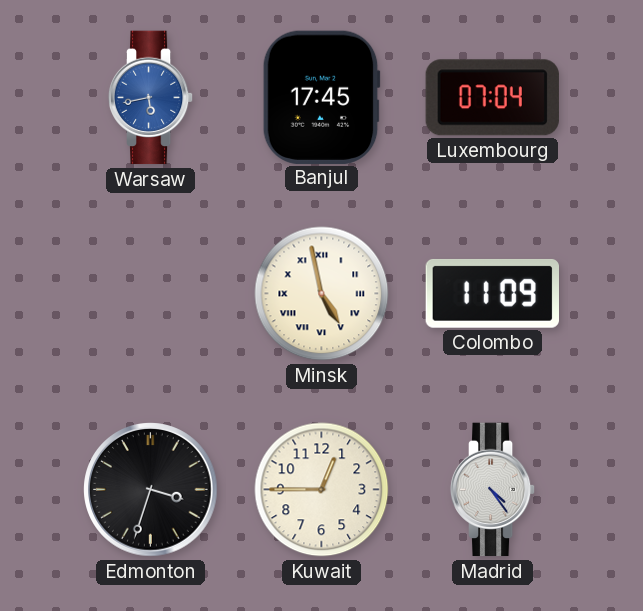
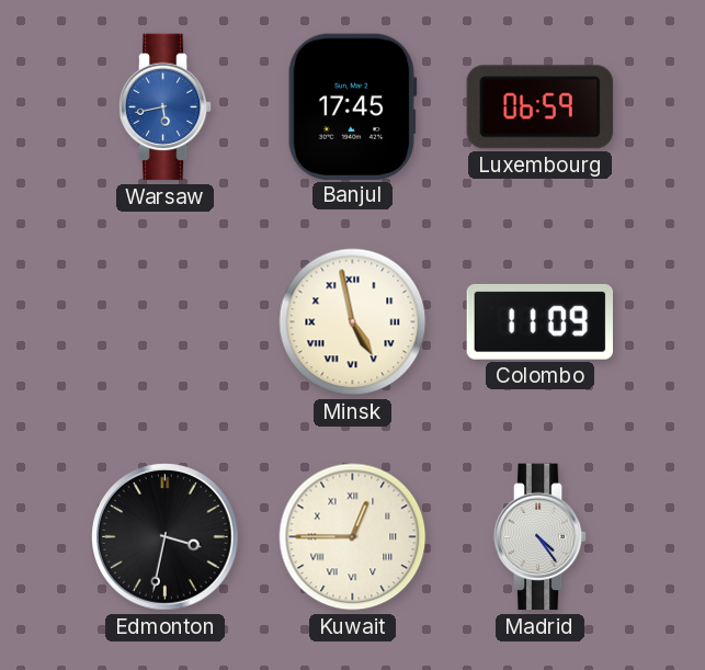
Luxembourg: 07:04 -> 06:59 (539, 107)
Edmonton: 3:33 -> 3:32 (166, 537)
Kuwait numerals: Arabic -> Roman (353, 537)
